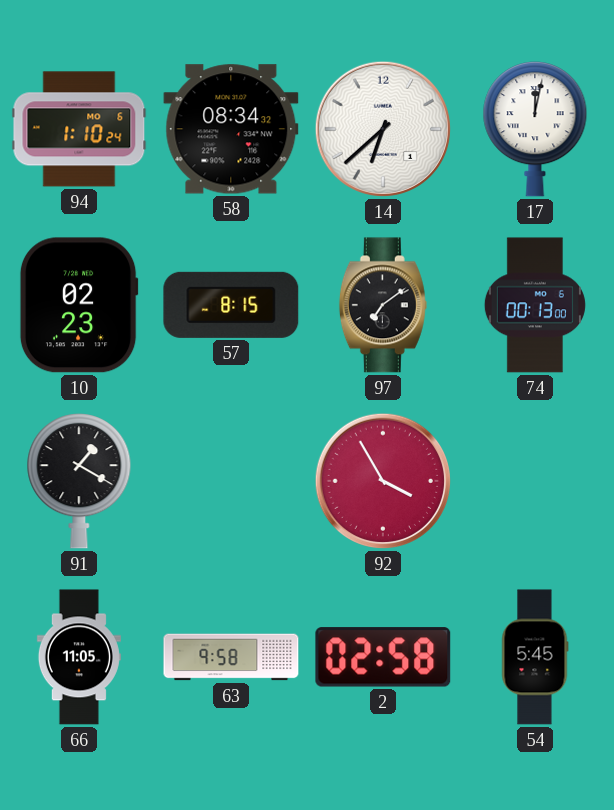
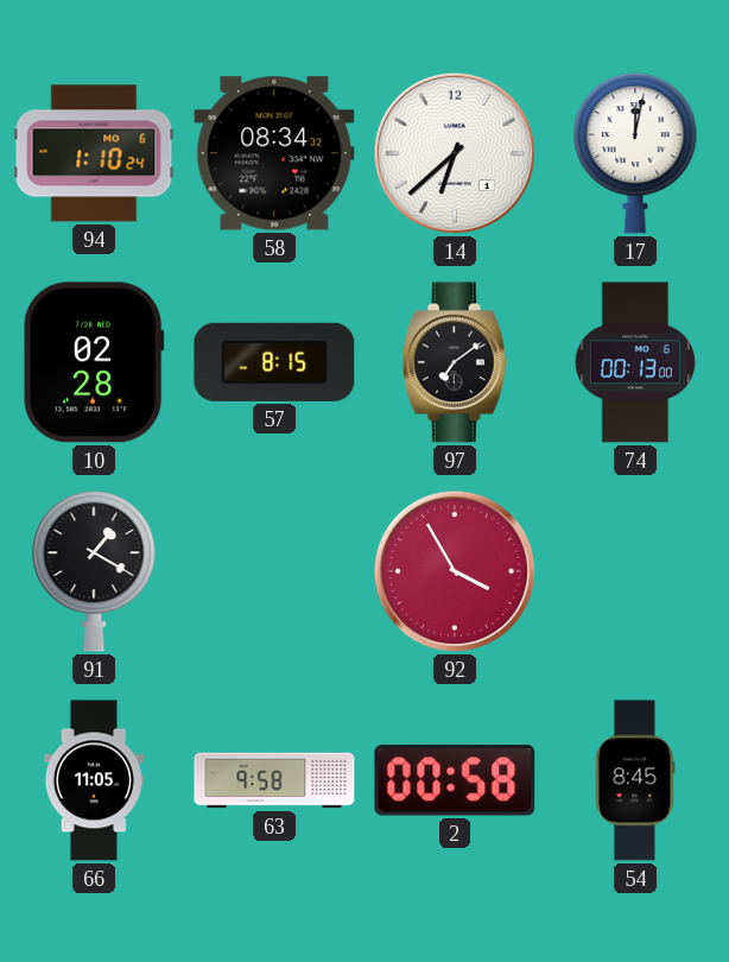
10: 02:23 -> 02:28 (94, 362)
2: 02:58 -> 00:58 (455, 780)
54: 5:45 -> 8:45 (635, 780)
